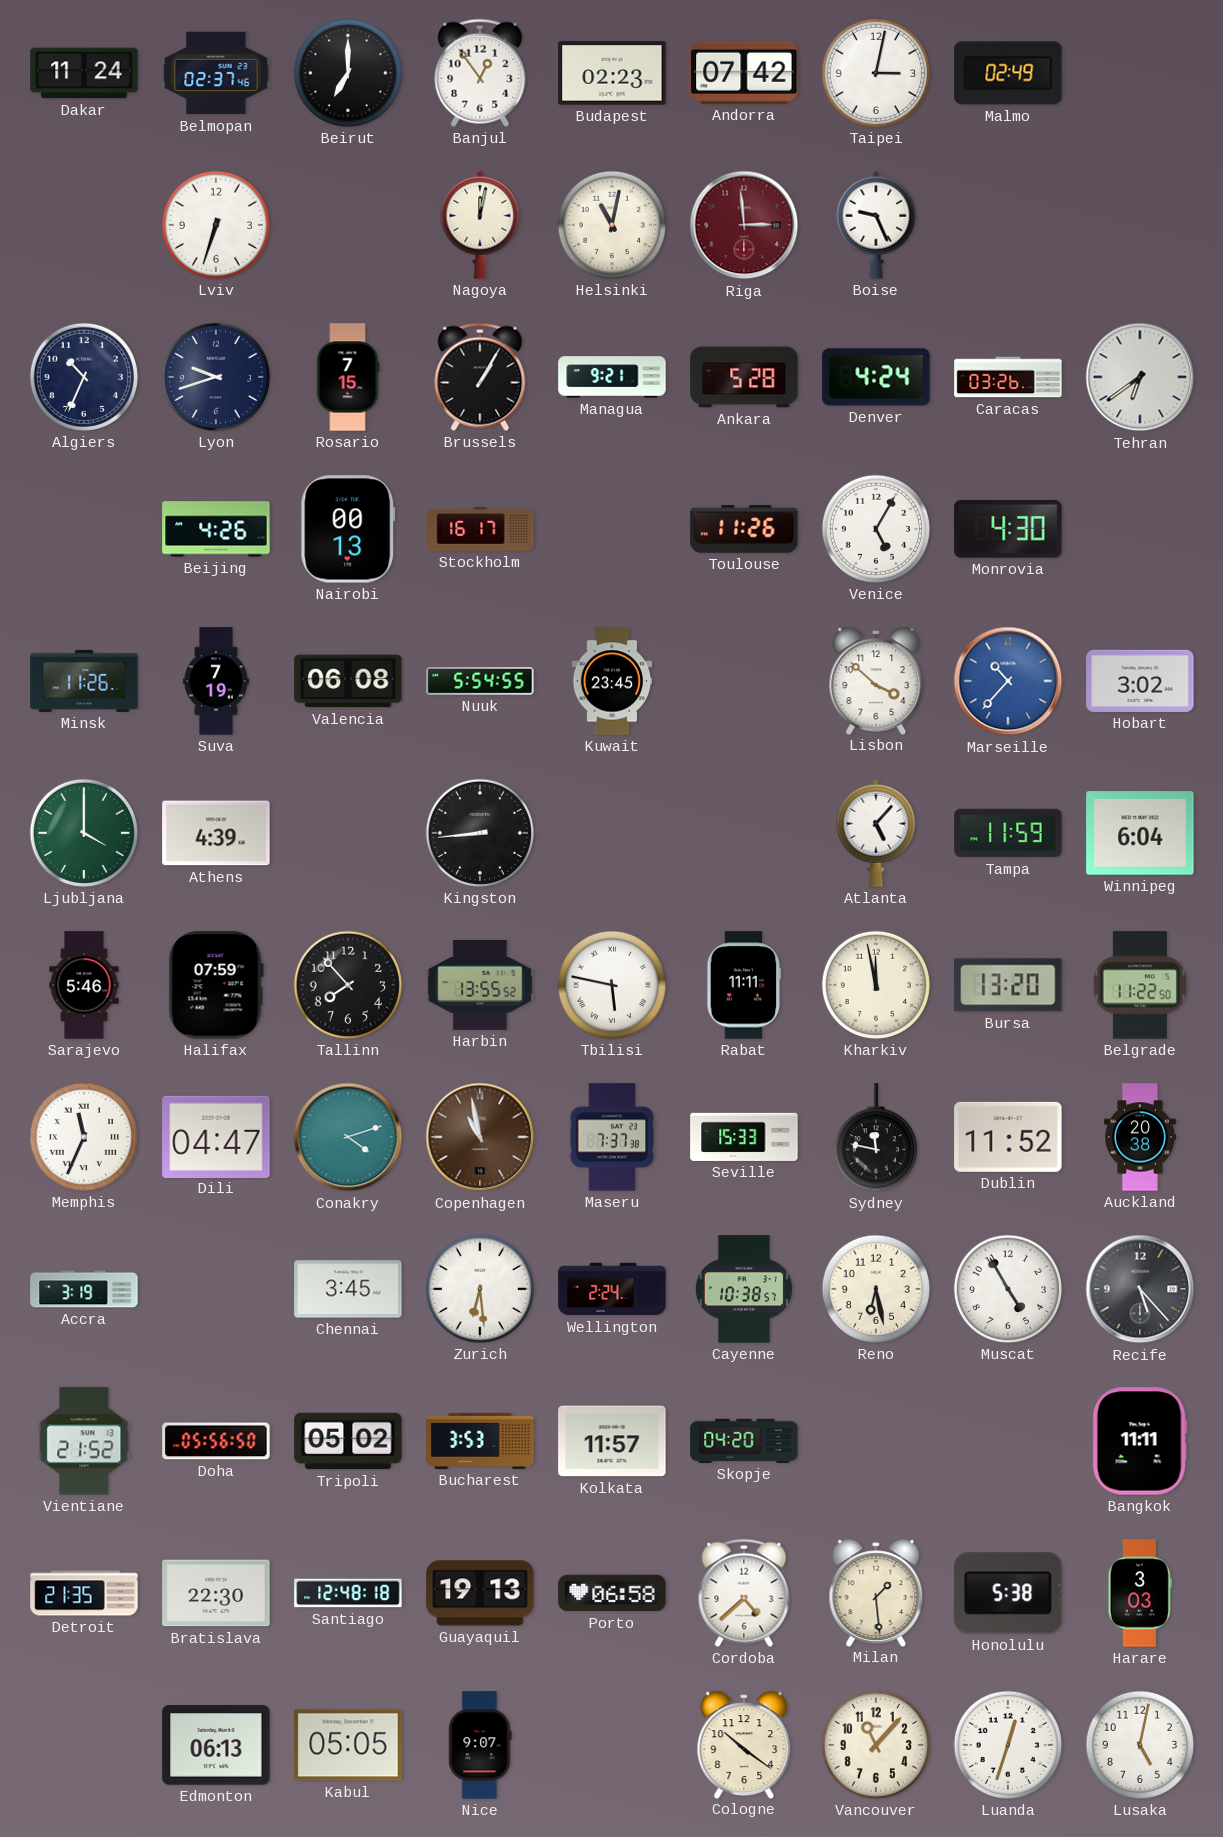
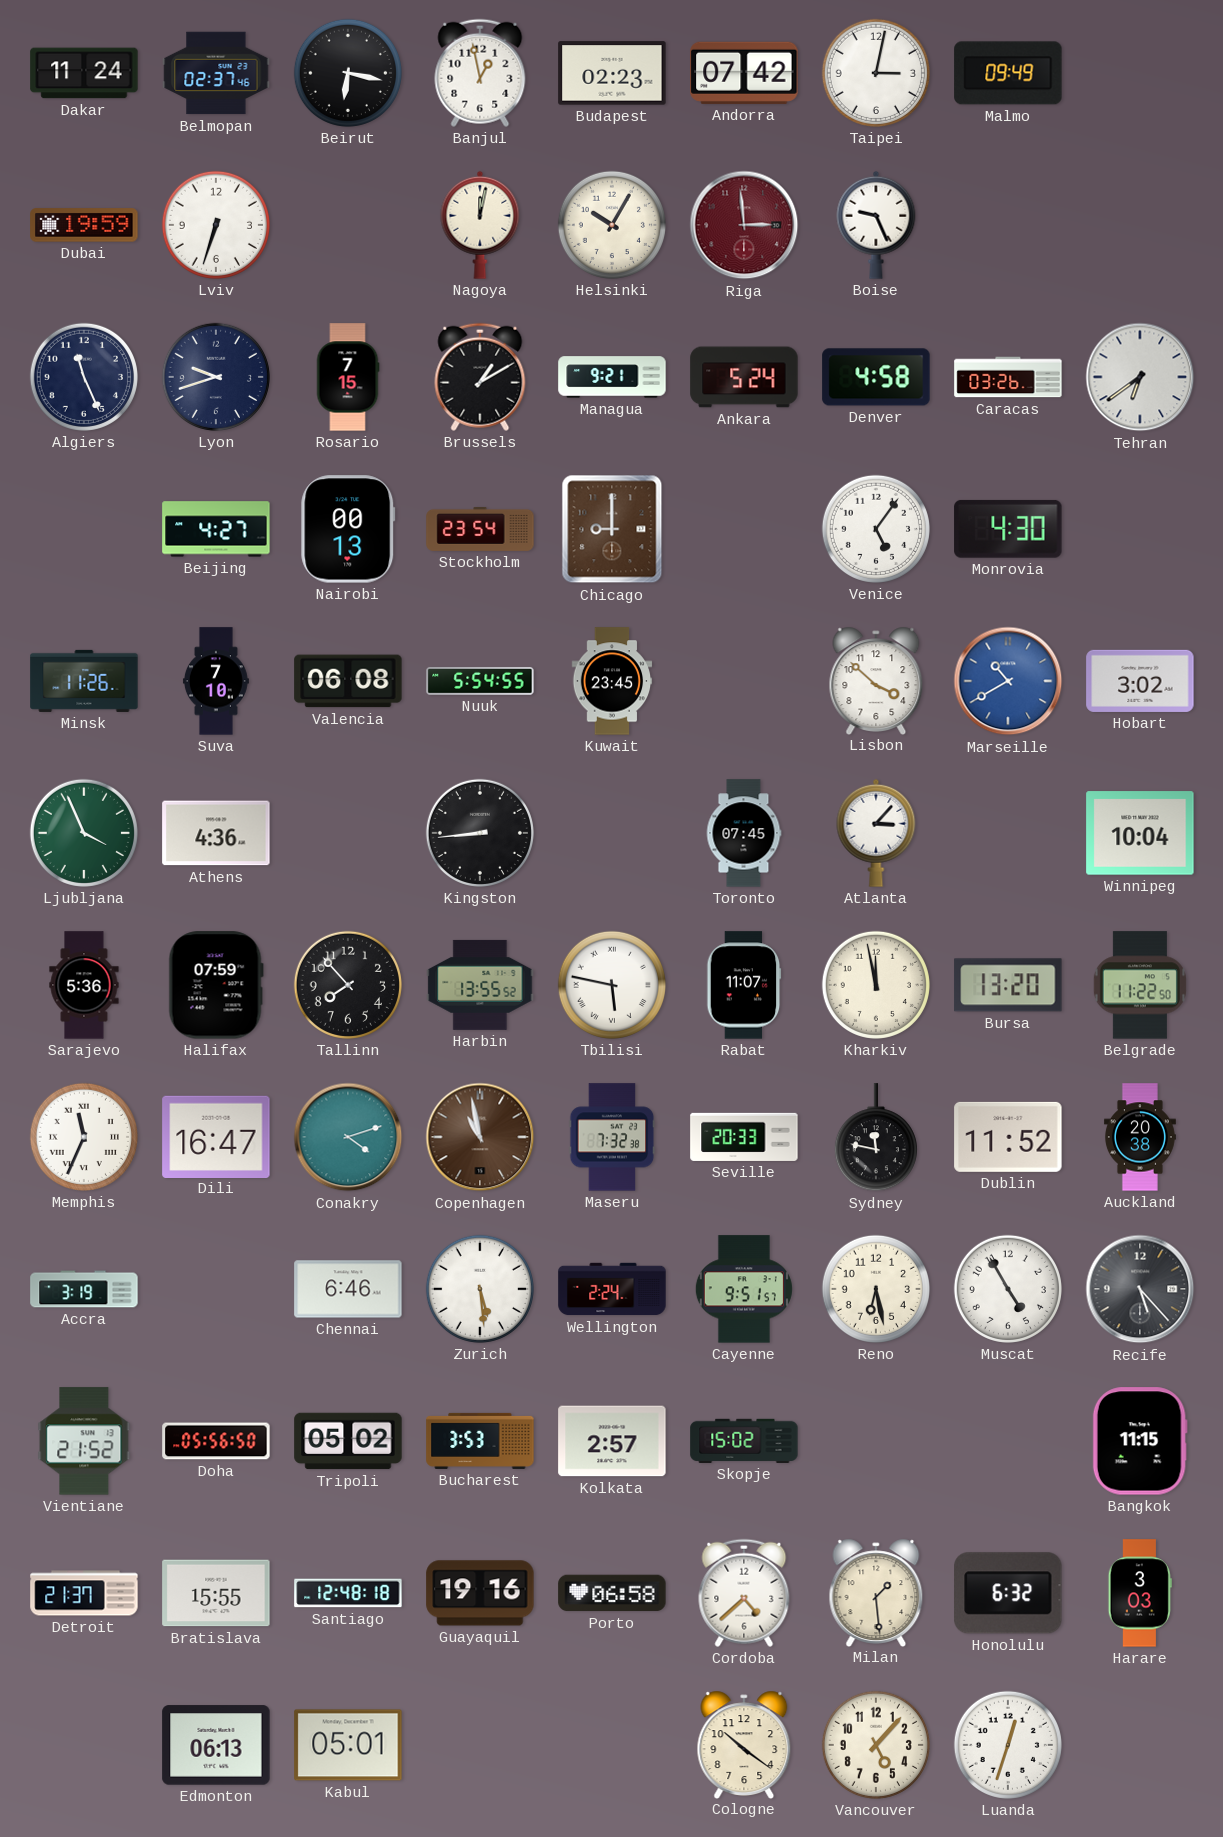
Beirut: 7:00 -> 6:17 (348, 73)
Banjul: 12:54 -> 12:58 (480, 73)
Malmo: 02:49 -> 09:49 (1008, 73)
Dubai: none -> 19:59 (84, 225)
Helsinki: 11:02 -> 10:05 (612, 225)
Algiers: 10:34 -> 11:26 (84, 377)
Brussels: 1:05 -> 1:10 (480, 377)
Ankara: 5:28 -> 5:24 (744, 377)
Denver: 4:24 -> 4:58 (876, 377)
Beijing: 4:26 -> 4:27 (216, 529)
Stockholm: 16:17 -> 23:54 (480, 529)
Chicago: none -> 9:00 (612, 529)
Toulouse: 11:26 -> none (744, 529)
Venice: 5:05 -> 5:06 (876, 529)
Suva: 7:19 -> 7:10 (216, 681)
Marseille: 10:37 -> 10:40 (1008, 681)
Ljubljana: 4:00 -> 3:56 (84, 833)
Athens: 4:39 -> 4:36 (216, 833)
Toronto: none -> 07:45 (744, 833)
Atlanta: 5:07 -> 3:07 (876, 833)
Tampa: 11:59 -> none (1008, 833)
Winnipeg: 6:04 -> 10:04 (1140, 833)
Sarajevo: 5:46 -> 5:36 (84, 985)
Rabat: 11:11 -> 11:07 (744, 985)
Dili: 04:47 -> 16:47 (216, 1136)
Maseru: 7:37 -> 7:32 (612, 1137)
Seville: 15:33 -> 20:33 (744, 1137)
Chennai: 3:45 -> 6:46 (348, 1289)
Zurich: 6:29 -> 5:29 (480, 1289)
Cayenne: 10:38 -> 9:51 (744, 1289)
Kolkata: 11:57 -> 2:57 (612, 1441)
Skopje: 04:20 -> 15:02 (744, 1441)
Bangkok: 11:11 -> 11:15 (1140, 1441)
Detroit: 21:35 -> 21:37 (84, 1593)
Bratislava: 22:30 -> 15:55 (216, 1593)
Guayaquil: 19:13 -> 19:16 (480, 1593)
Honolulu: 5:38 -> 6:32 (1008, 1593)
Kabul: 05:05 -> 05:01 (348, 1745)
Nice: 9:07 -> none (480, 1745)
Vancouver: 11:07 -> 5:07 (876, 1745)
Lusaka: 5:02 -> none (1140, 1745)
